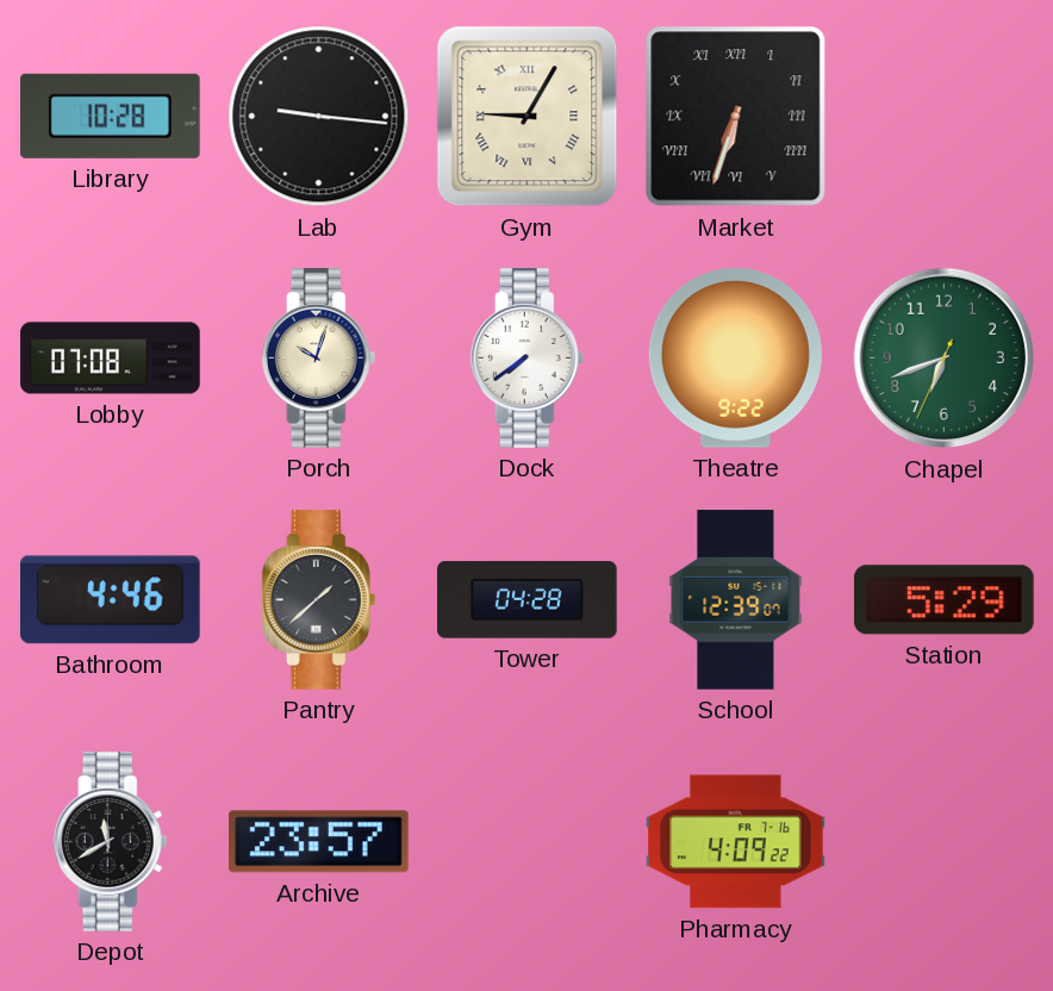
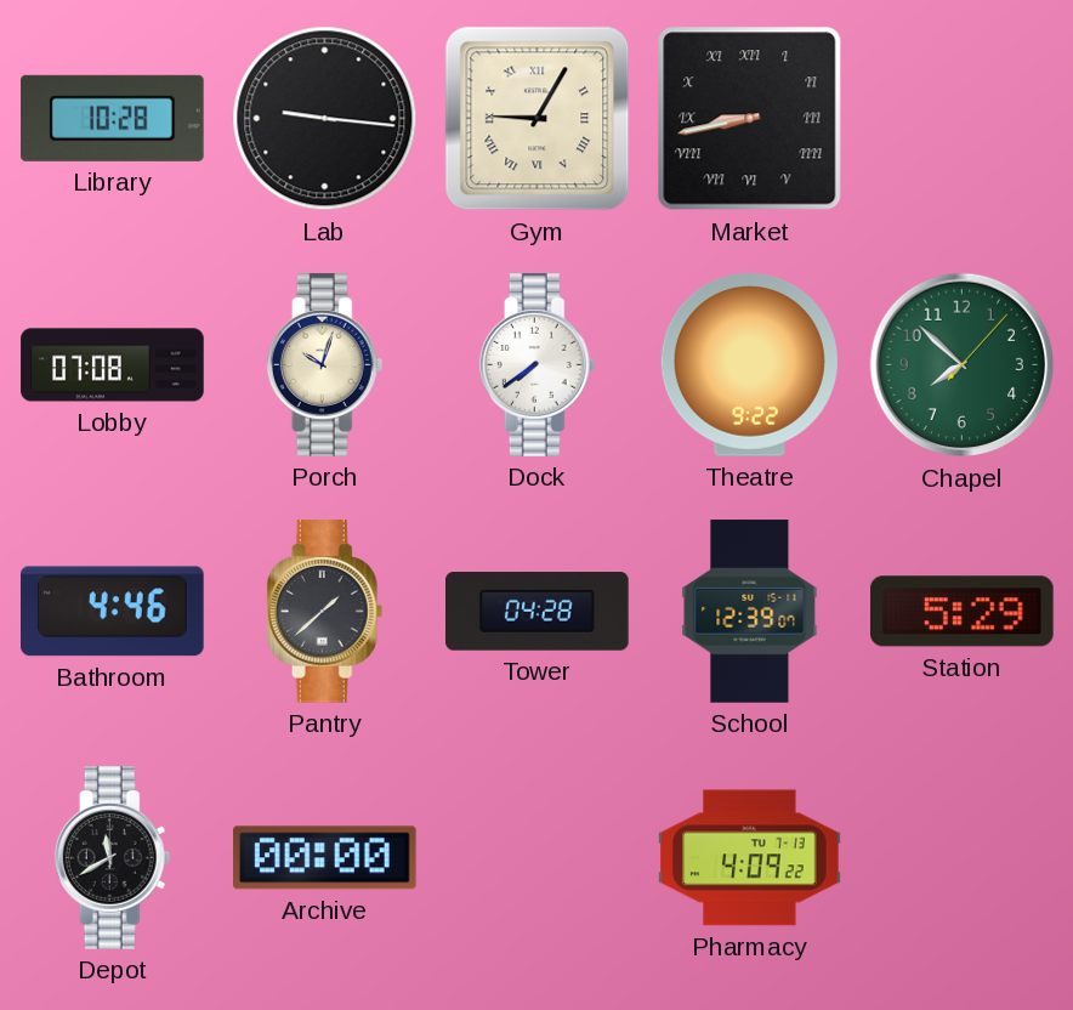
Market: 6:33 -> 8:43 (750, 119)
Chapel: 6:41 -> 7:52 (963, 365)
Archive: 23:57 -> 00:00 (325, 858)
Pharmacy date: FR 7-16 -> TU 7-13 (750, 858)
